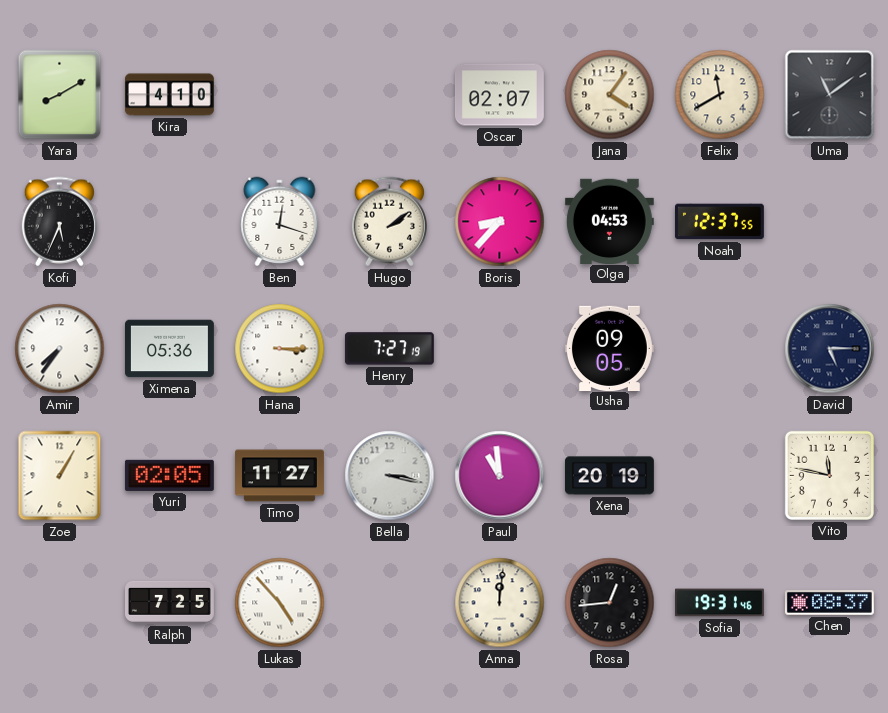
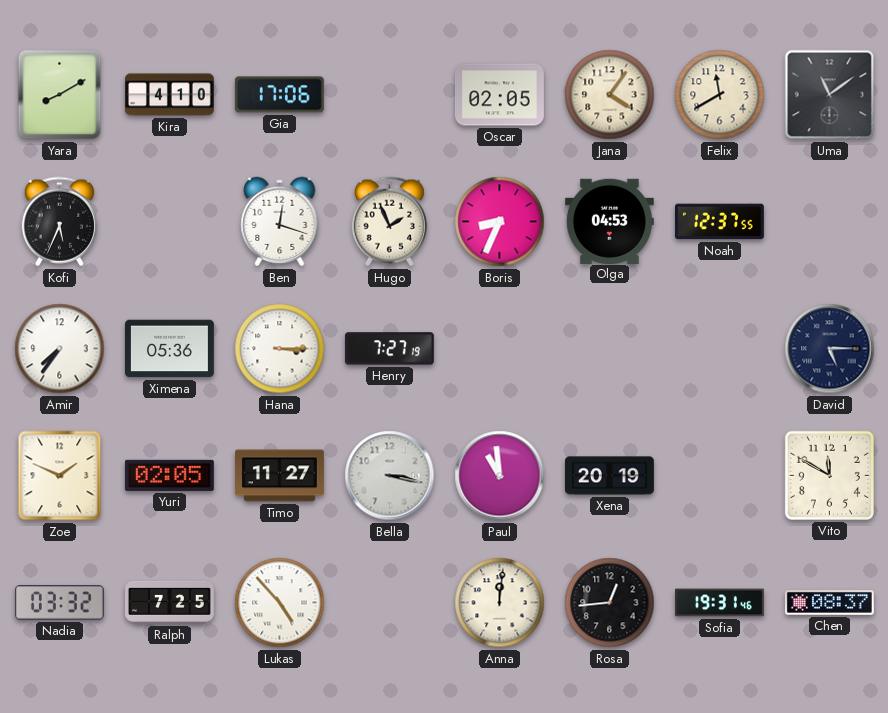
Gia: none -> 17:06 (279, 95)
Oscar: 02:07 -> 02:05 (499, 95)
Hugo: 2:09 -> 1:56 (389, 222)
Boris: 8:37 -> 8:34 (500, 222)
Usha: 09:05 -> none (609, 348)
Zoe: 1:05 -> 1:49 (60, 476)
Vito: 11:47 -> 11:50 (829, 475)
Nadia: none -> 03:32 (59, 603)
